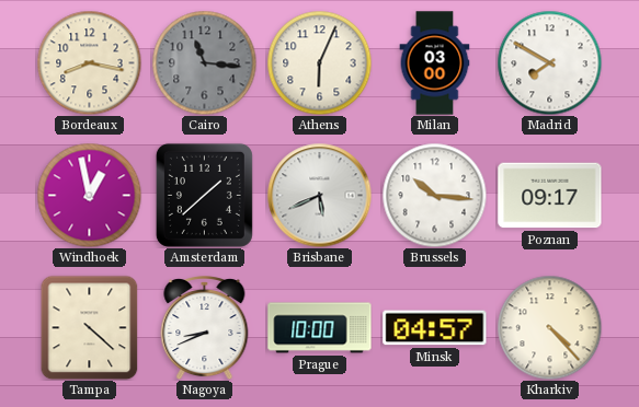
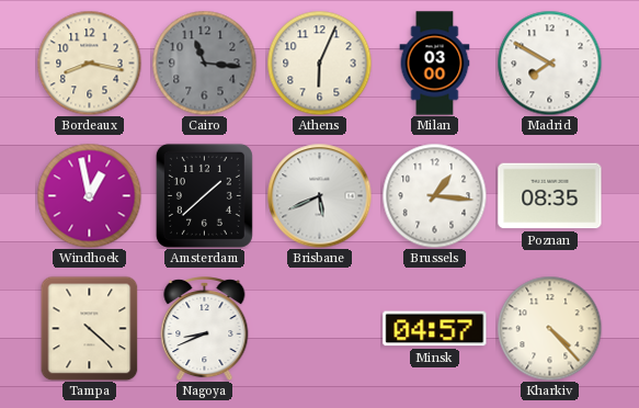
Brussels: 10:16 -> 1:16 (434, 195)
Poznan: 09:17 -> 08:35 (550, 196)
Prague: 10:00 -> none (320, 328)
